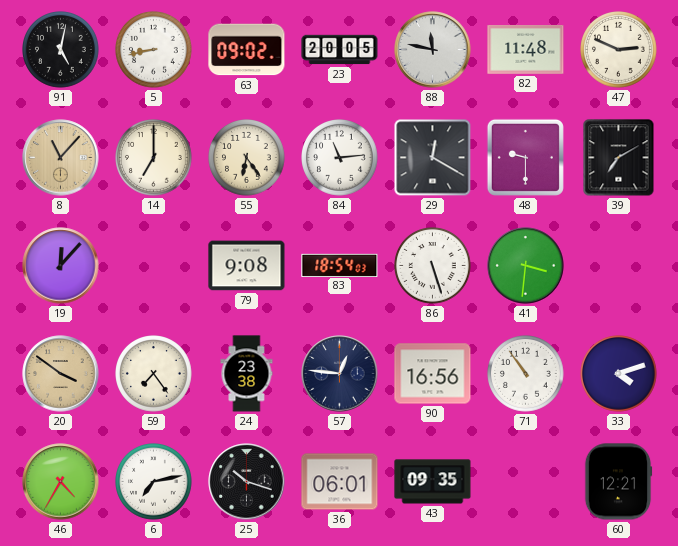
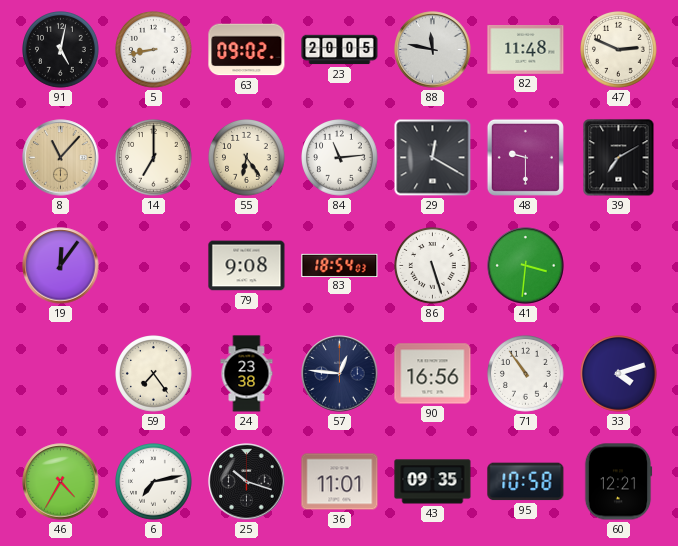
19: 12:07 -> 12:06 (61, 266)
20: 3:51 -> none (61, 374)
36: 06:01 -> 11:01 (340, 482)
95: none -> 10:58 (526, 482)
